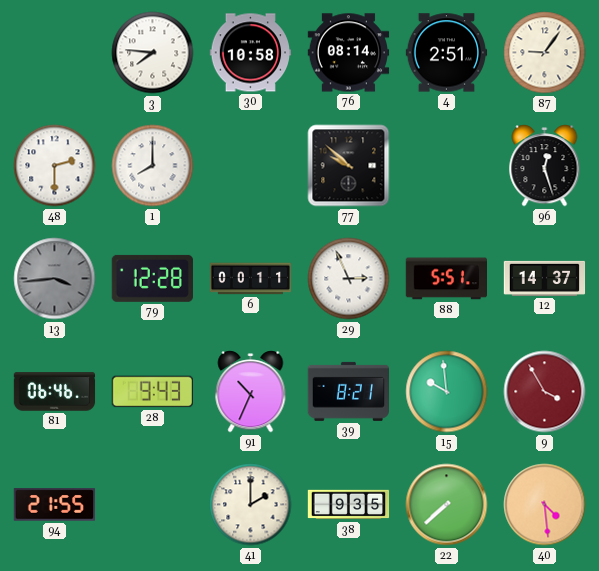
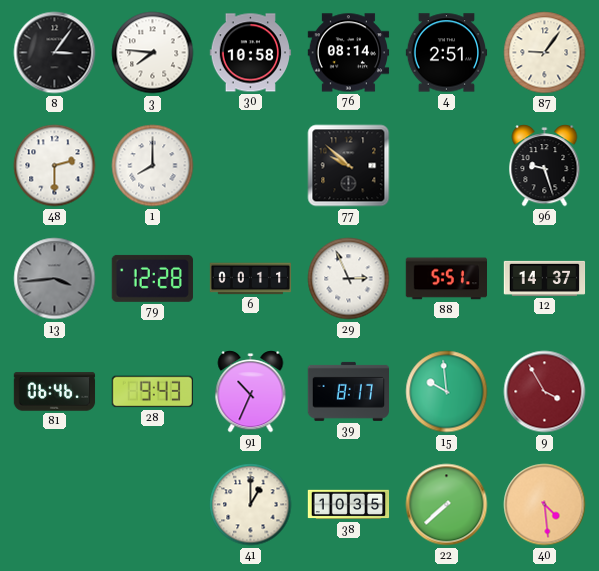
8: none -> 3:06 (55, 53)
96: 12:27 -> 9:27 (545, 166)
39: 8:21 -> 8:17 (348, 391)
94: 21:55 -> none (55, 505)
41: 2:00 -> 1:00 (251, 505)
38: 9:35 -> 10:35 (349, 505)
